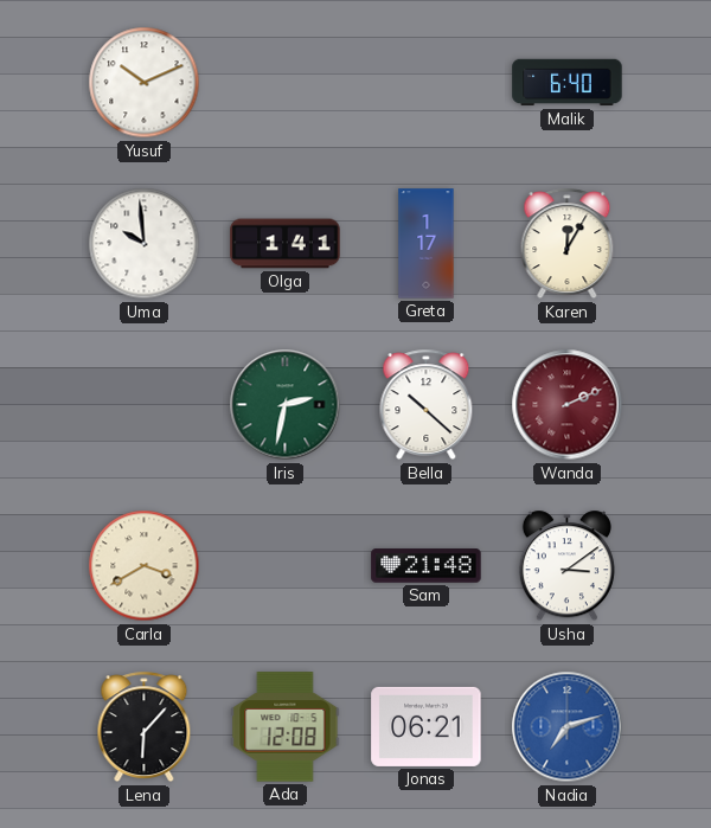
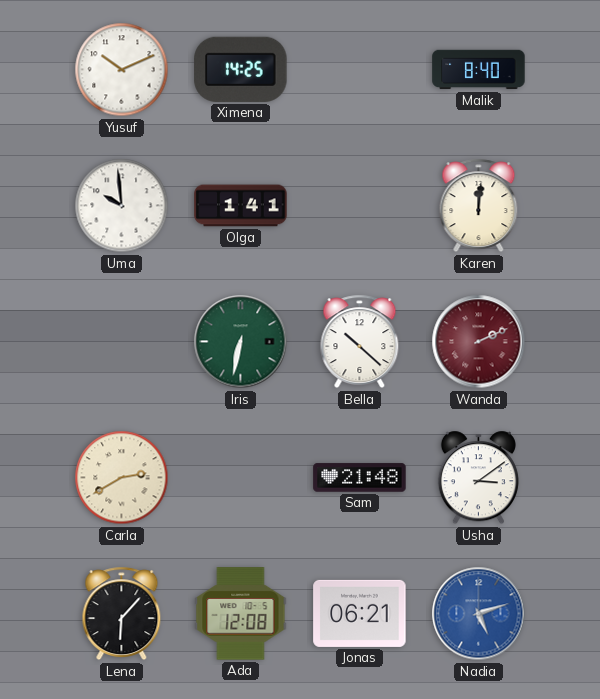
Ximena: none -> 14:25 (241, 69)
Malik: 6:40 -> 8:40 (479, 70)
Greta: 1:17 -> none (427, 244)
Karen: 12:05 -> 12:01 (479, 206)
Iris: 2:32 -> 6:32 (241, 342)
Carla: 3:40 -> 2:40 (122, 478)
Nadia: 7:12 -> 5:12 (479, 614)
